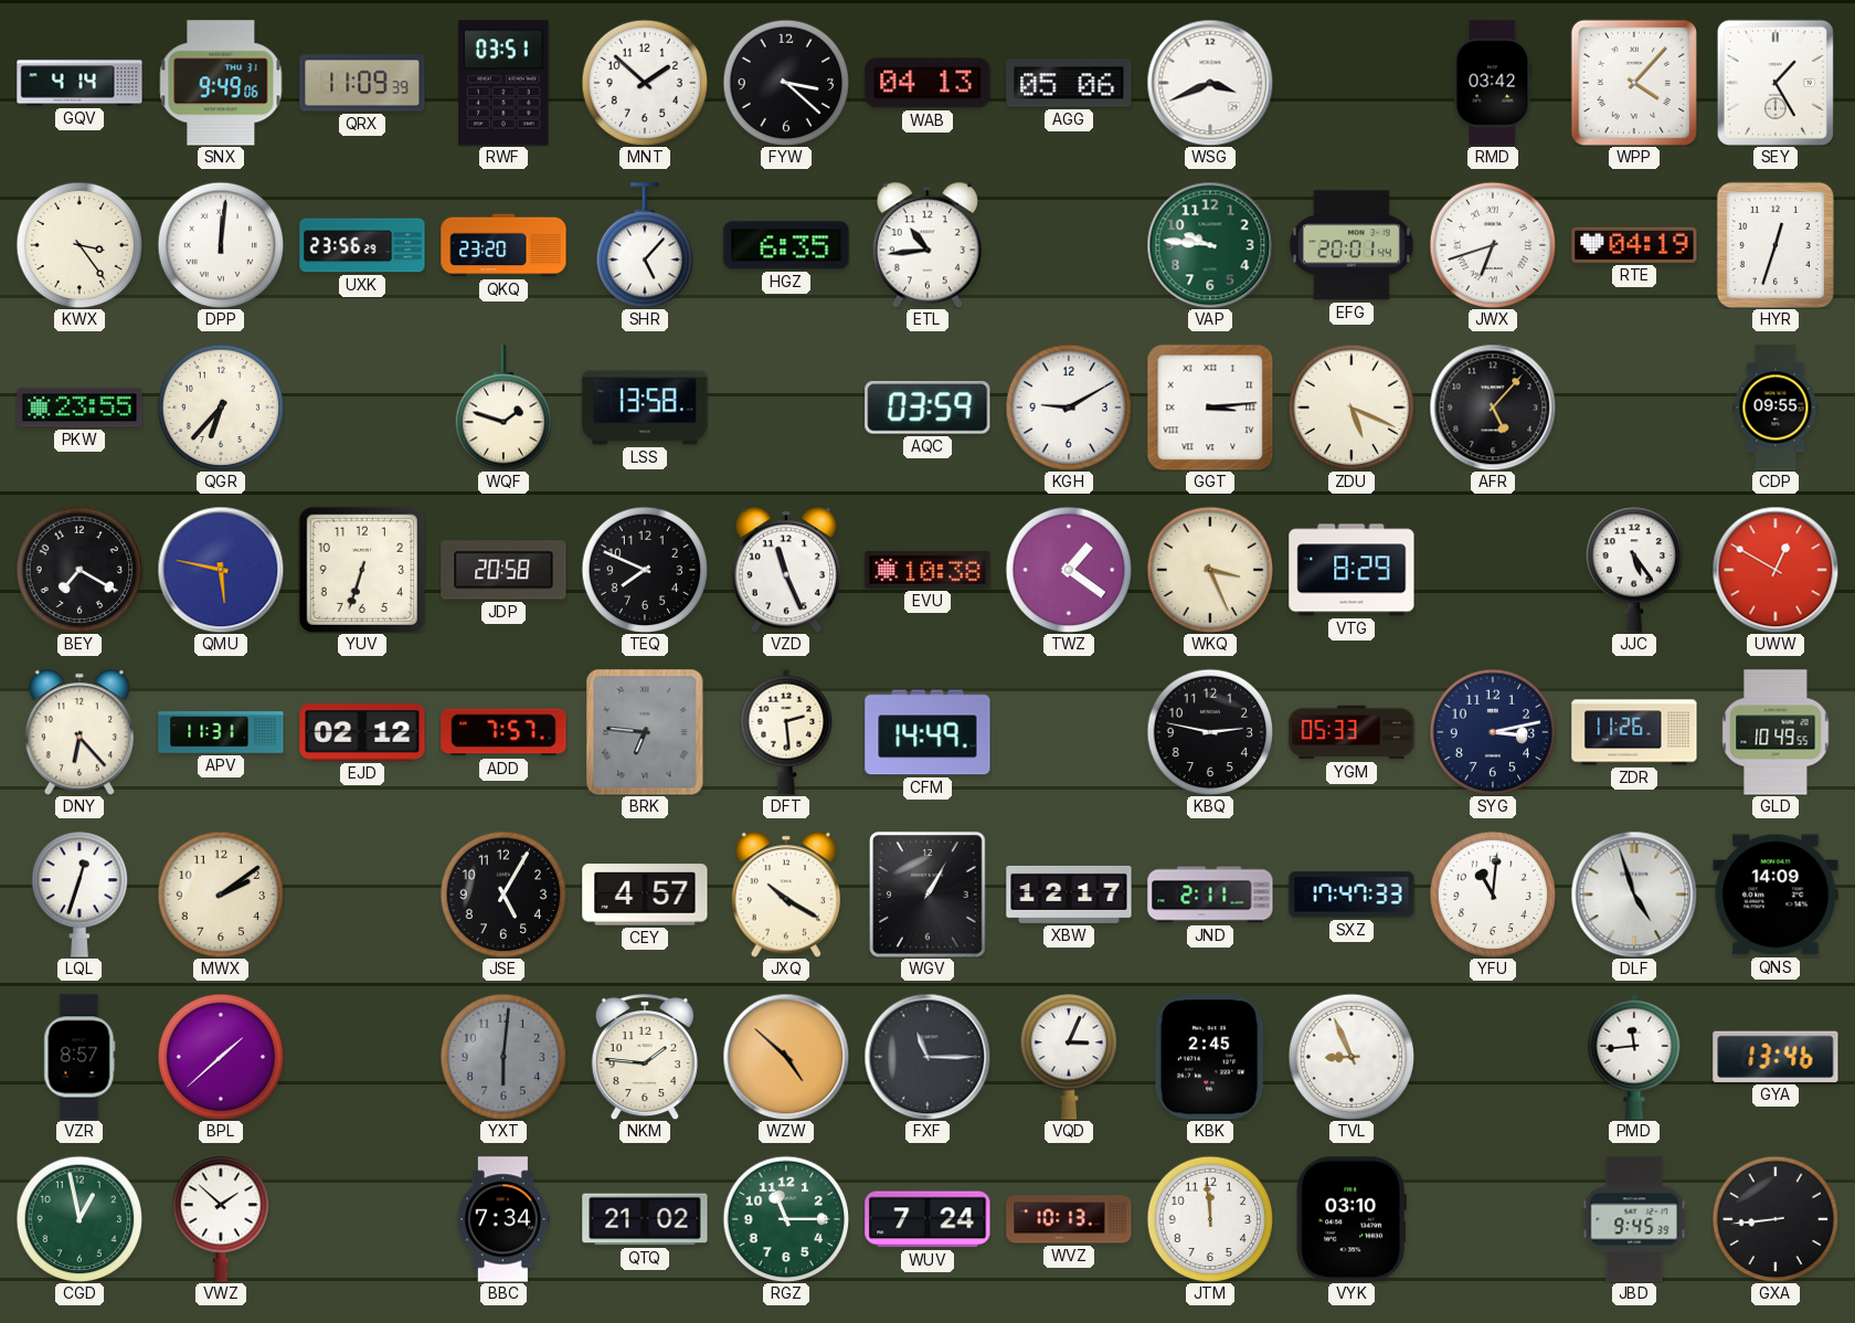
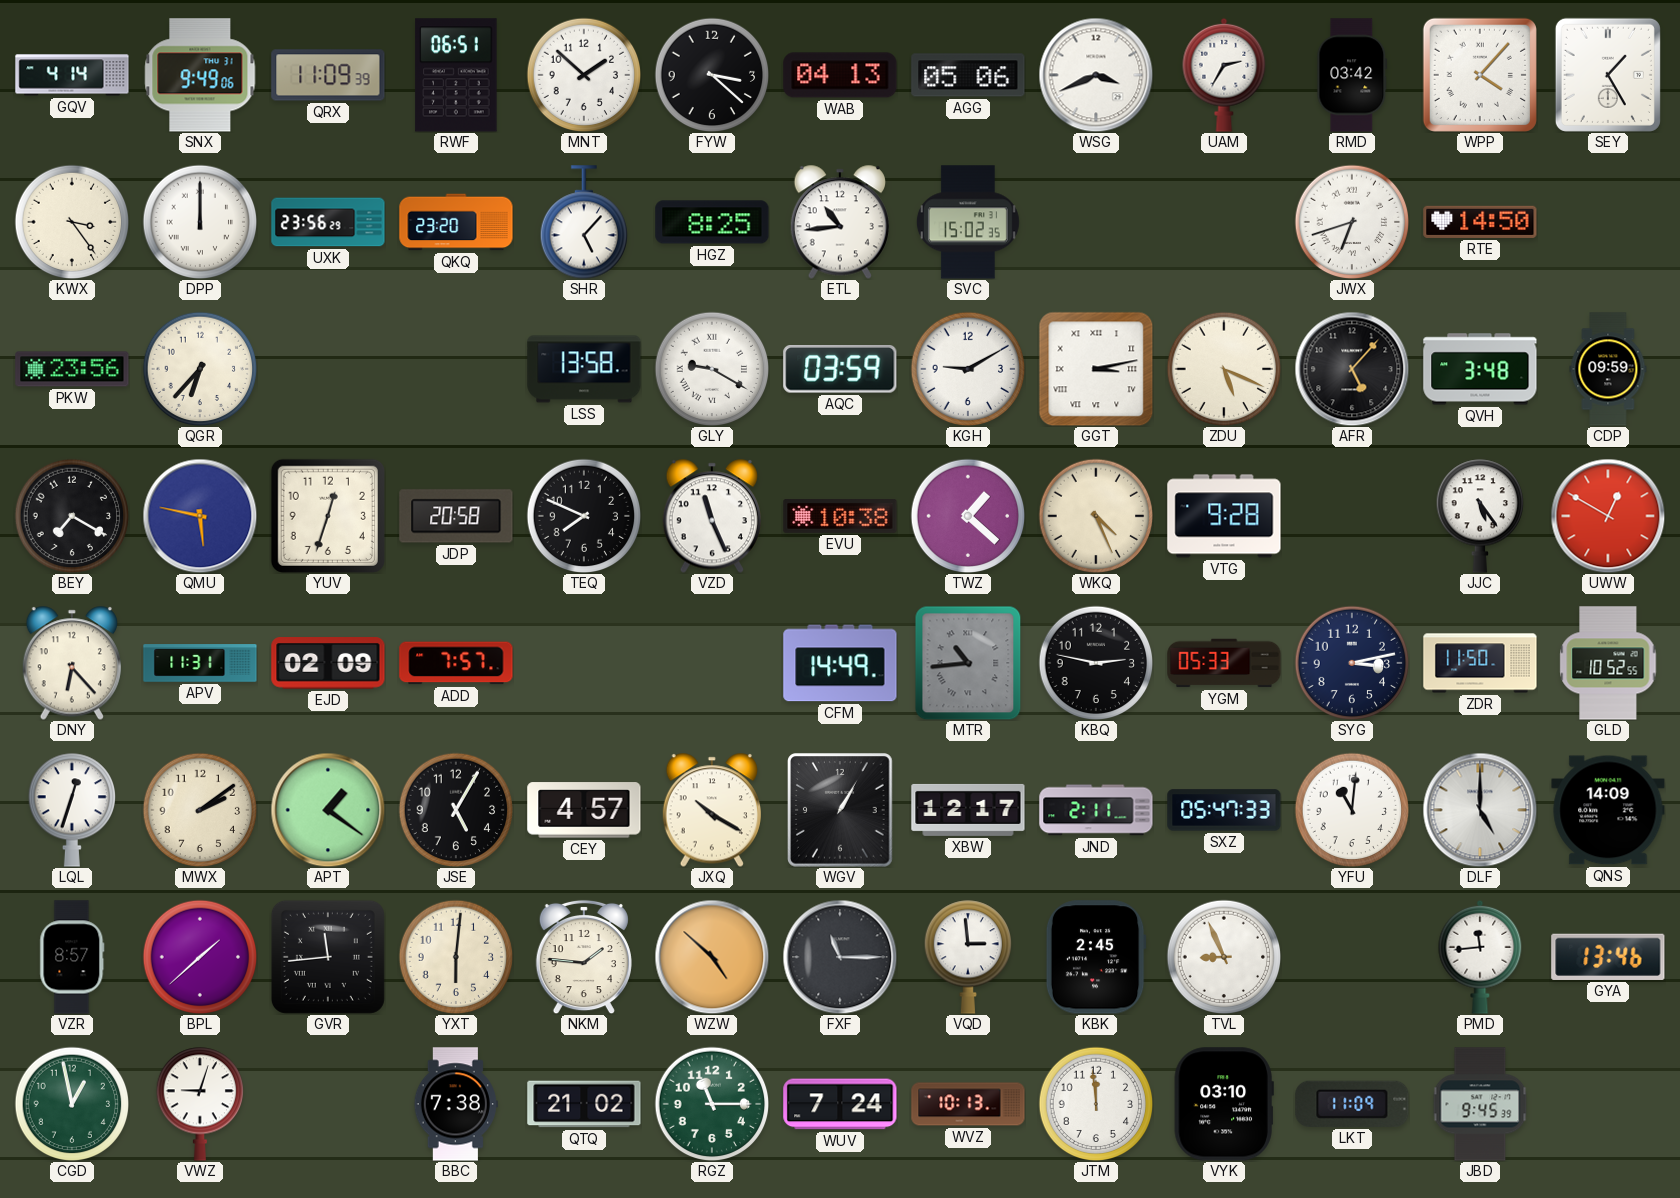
RWF: 03:51 -> 06:51 (456, 75)
UAM: none -> 2:35 (1224, 75)
DPP: 12:01 -> 12:00 (200, 222)
HGZ: 6:35 -> 8:25 (712, 222)
SVC: none -> 15:02 (968, 222)
VAP: 9:46 -> none (1210, 245)
EFG: 20:01 -> none (1351, 245)
RTE: 04:19 -> 14:50 (1480, 222)
HYR: 12:33 -> none (1776, 245)
PKW: 23:55 -> 23:56 (72, 369)
WQF: 1:48 -> none (502, 408)
GLY: none -> 9:20 (712, 369)
GGT: 3:14 -> 3:13 (1096, 369)
QVH: none -> 3:48 (1480, 369)
CDP: 09:55 -> 09:59 (1608, 369)
YUV: 6:33 -> 12:33 (328, 516)
TWZ: 1:21 -> 1:22 (968, 516)
WKQ: 3:26 -> 4:26 (1096, 516)
VTG: 8:29 -> 9:28 (1224, 516)
EJD: 02:12 -> 02:09 (328, 663)
BRK: 6:46 -> none (645, 732)
DFT: 2:29 -> none (786, 732)
MTR: none -> 10:44 (968, 663)
ZDR: 11:26 -> 11:50 (1480, 663)
GLD: 10:49 -> 10:52 (1608, 663)
APT: none -> 1:21 (328, 810)
SXZ: 17:47 -> 05:47 (1224, 810)
DLF: 4:57 -> 5:00 (1480, 810)
GVR: none -> 11:44 (328, 957)
YXT dial: grey -> cream (456, 957)
VQD: 3:04 -> 2:59 (967, 957)
VWZ: 1:52 -> 9:03 (199, 1104)
BBC: 7:34 -> 7:38 (456, 1104)
LKT: none -> 11:09 (1352, 1104)
GXA: 8:44 -> none (1776, 1219)
